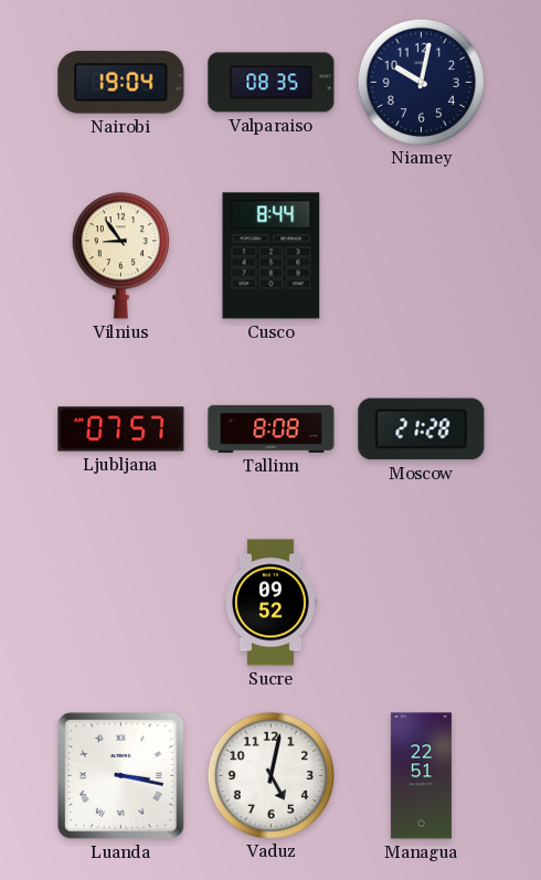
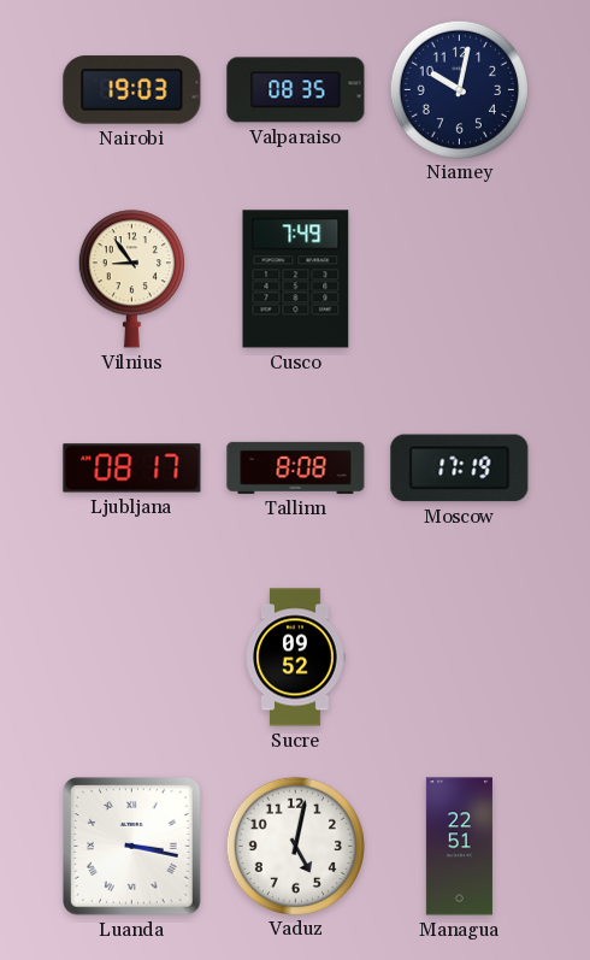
Nairobi: 19:04 -> 19:03 (132, 90)
Cusco: 8:44 -> 7:49 (296, 279)
Ljubljana: 07:57 -> 08:17 (132, 469)
Moscow: 21:28 -> 17:19 (460, 469)
